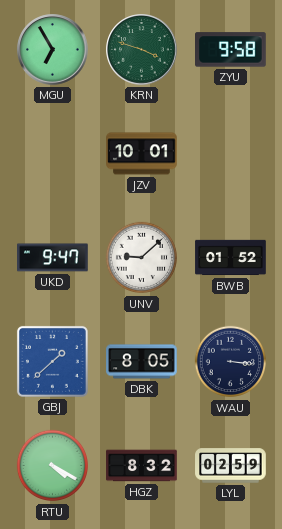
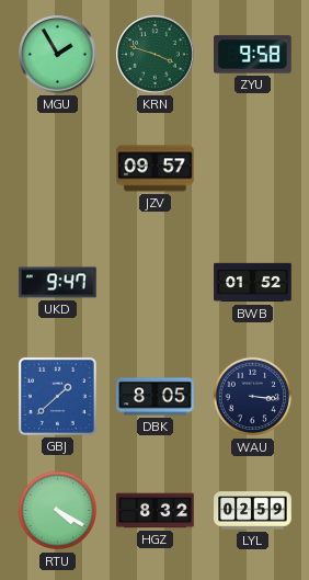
MGU: 6:55 -> 1:55 (58, 55)
JZV: 10:01 -> 09:57 (156, 169)
UNV: 9:08 -> none (142, 258)
